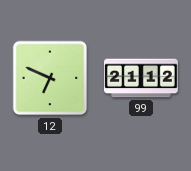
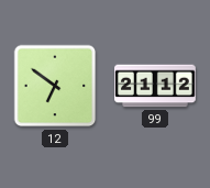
12: 6:49 -> 6:51 (55, 86)
